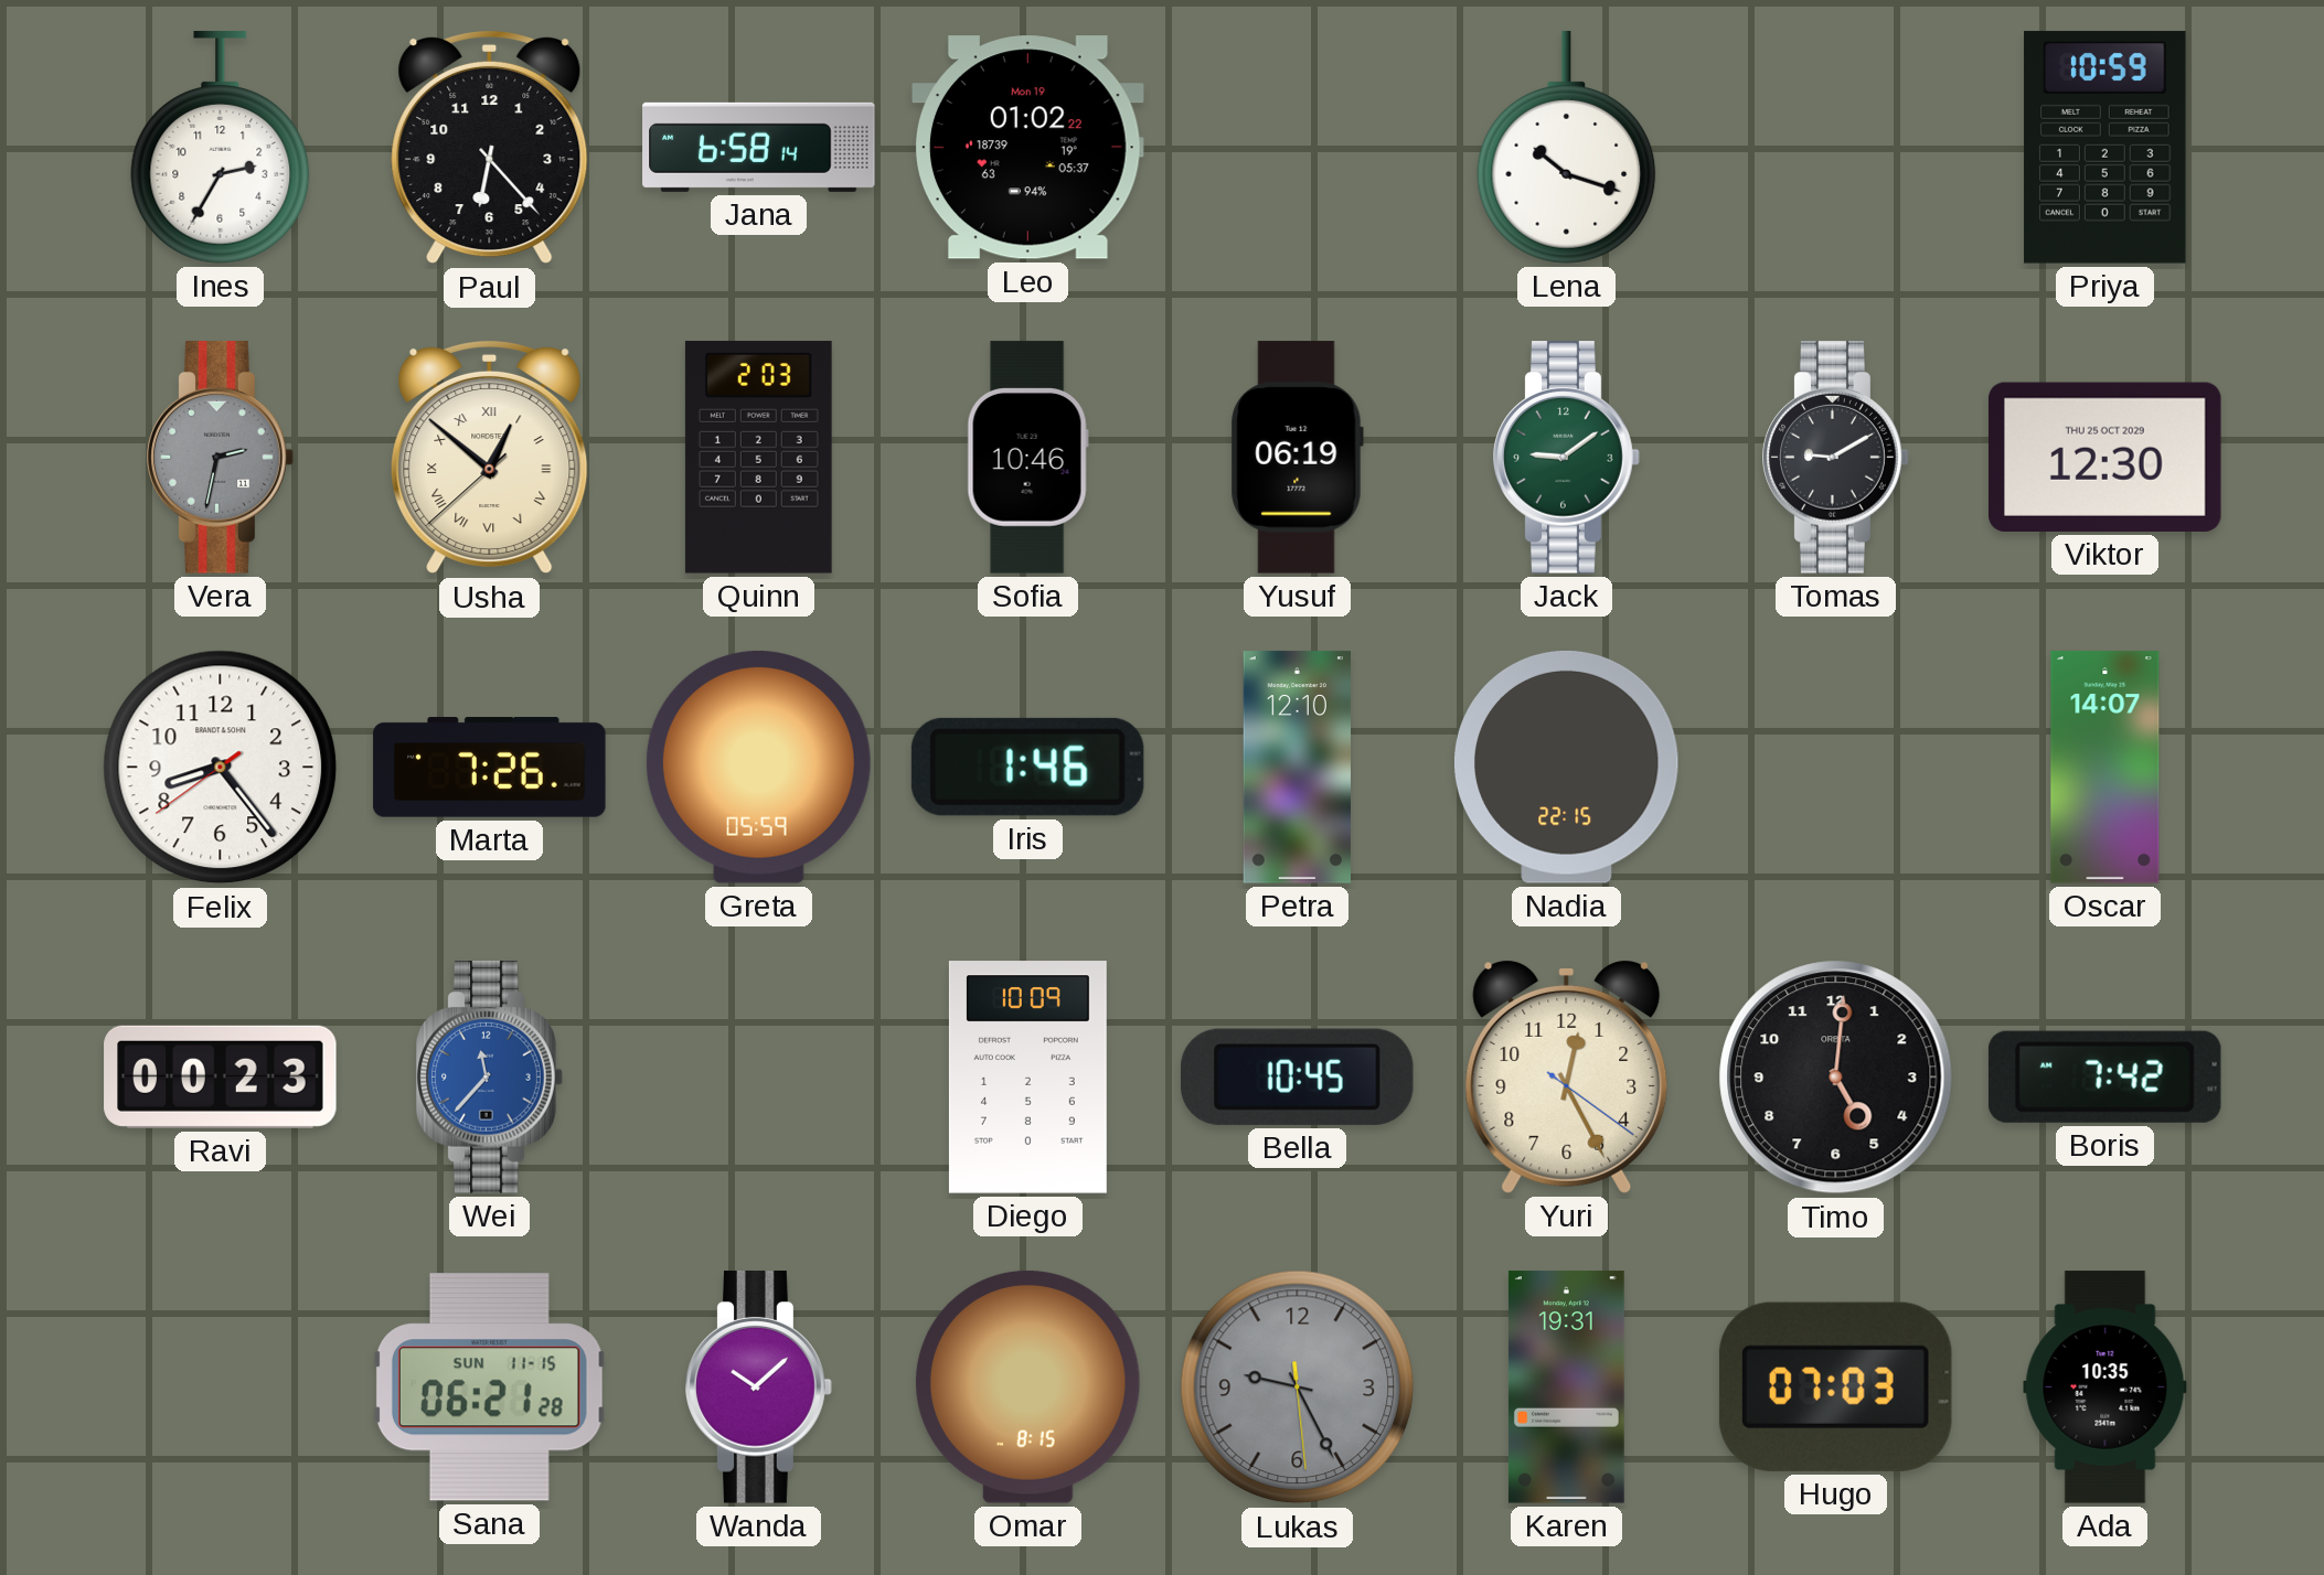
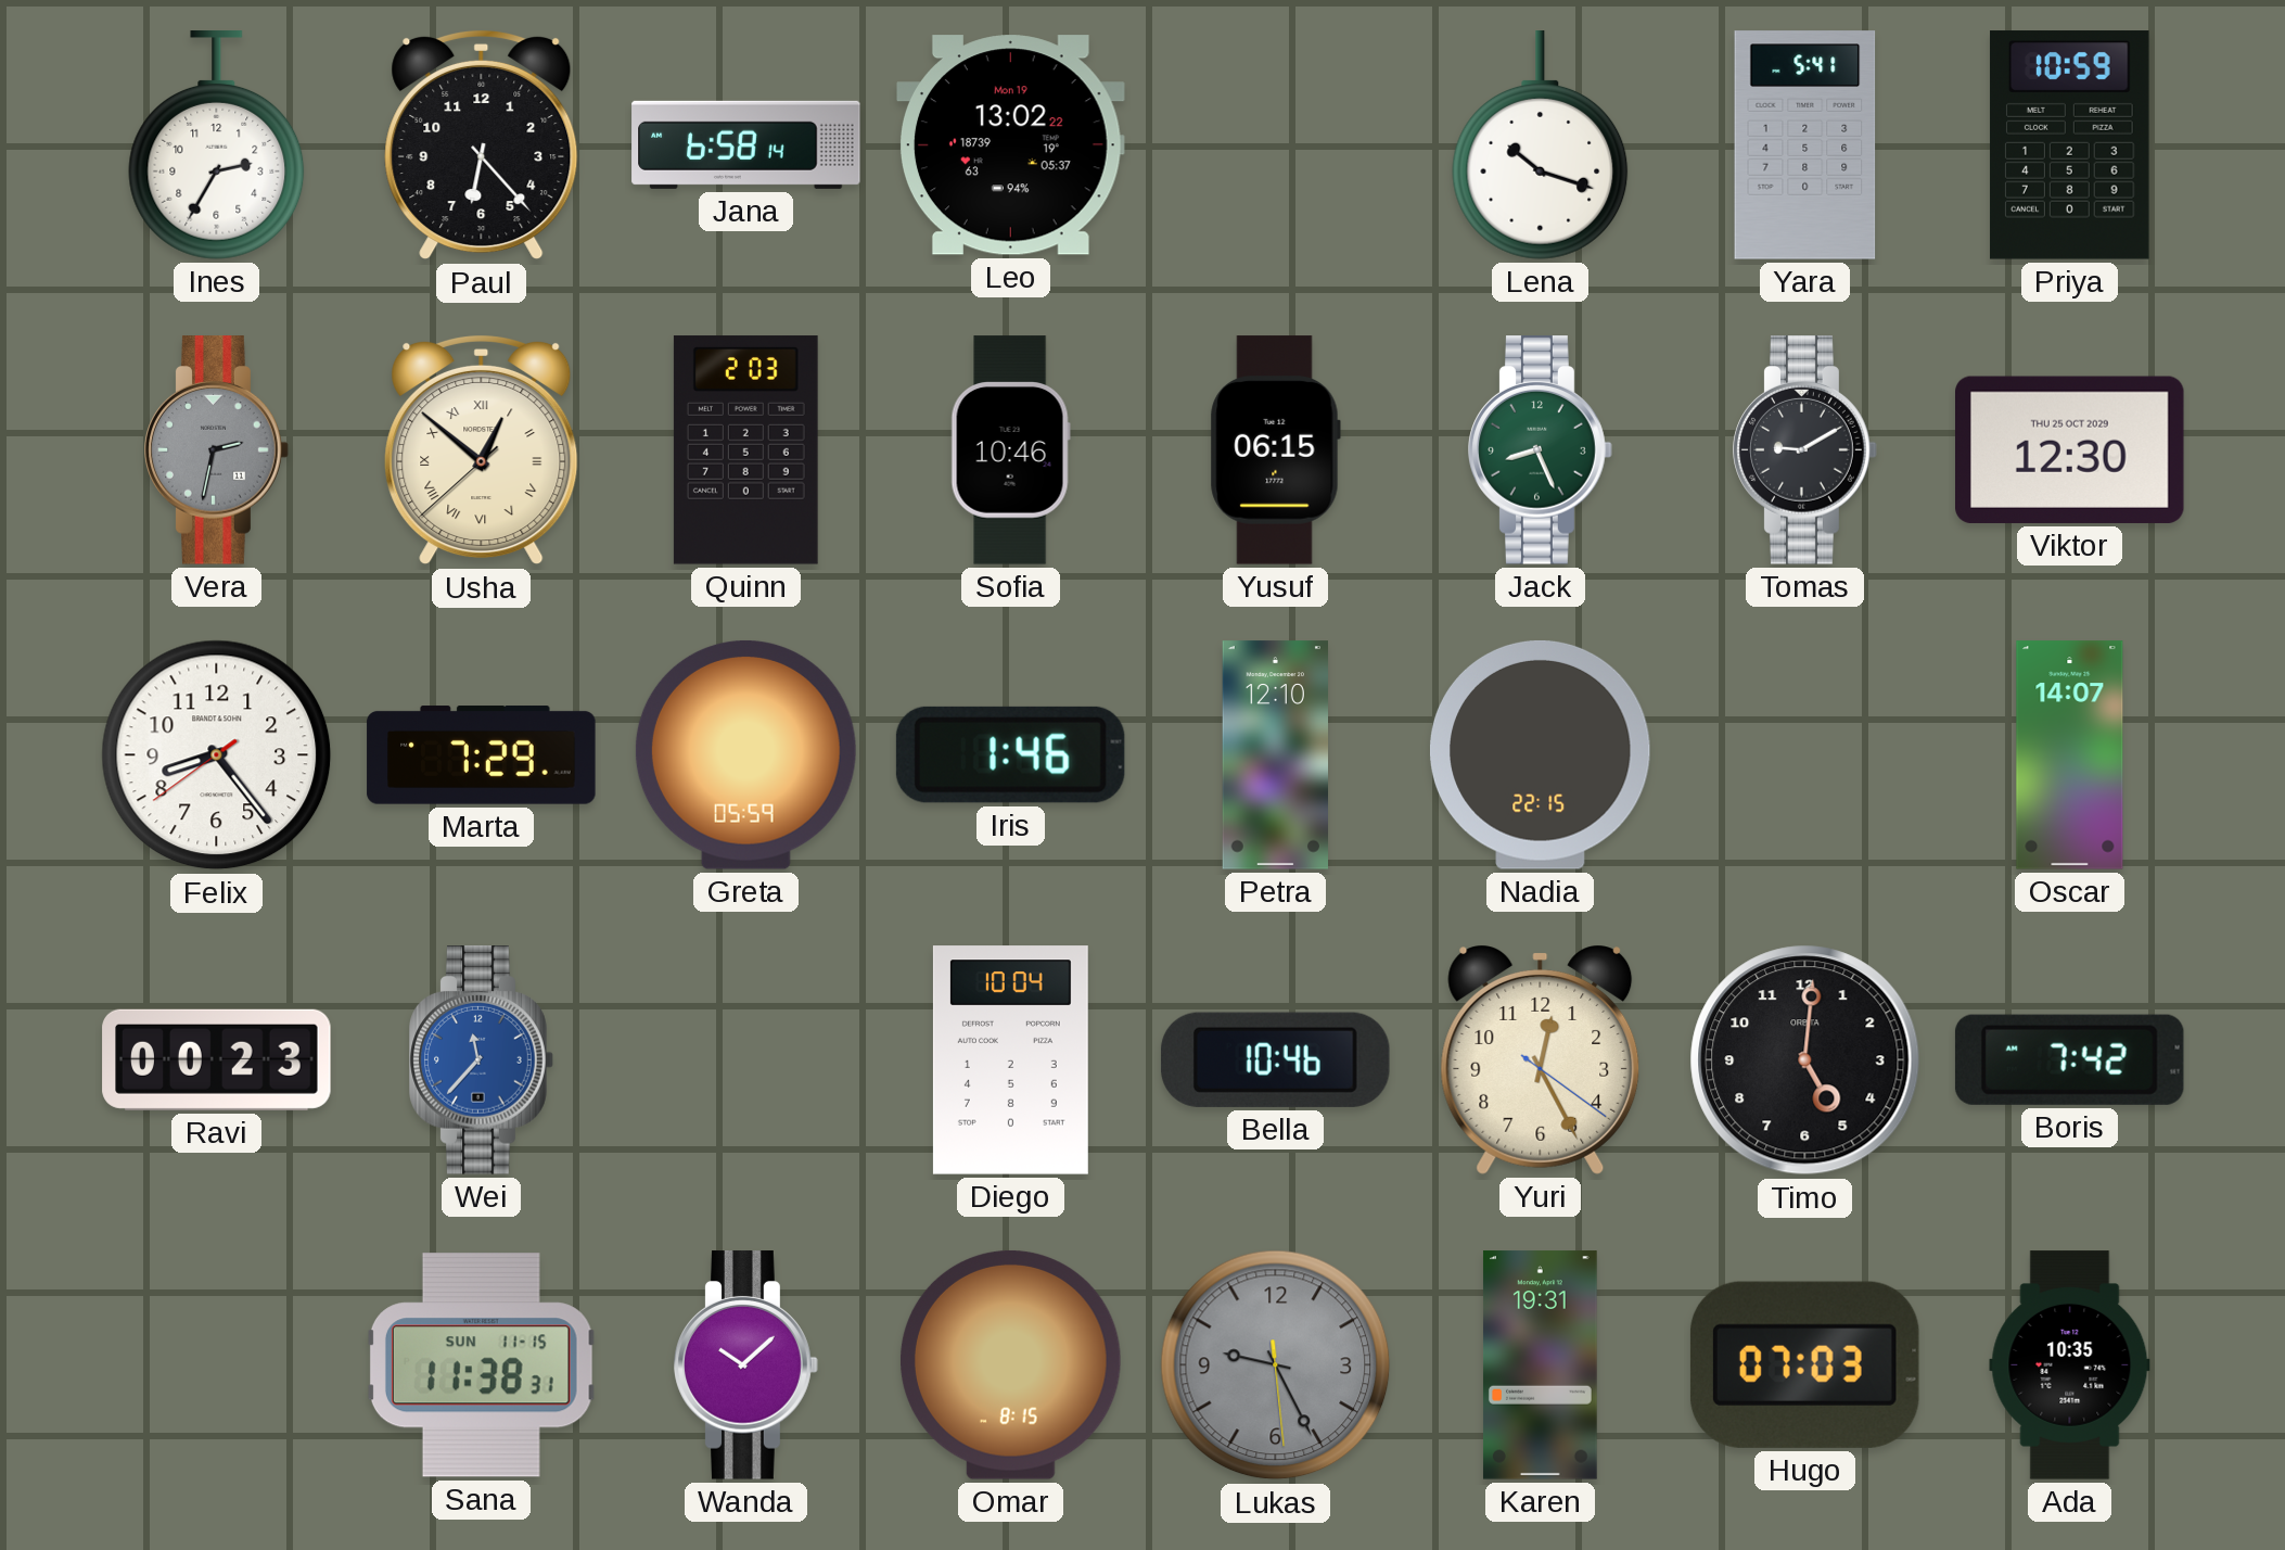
Leo: 01:02 -> 13:02 (1011, 145)
Yara: none -> 5:41 (1805, 145)
Yusuf: 06:19 -> 06:15 (1275, 450)
Jack: 9:09 -> 8:26 (1541, 450)
Marta: 7:26 -> 7:29 (482, 755)
Diego: 10:09 -> 10:04 (1010, 1060)
Bella: 10:45 -> 10:46 (1275, 1059)
Sana: 06:21 -> 11:38 (481, 1365)
